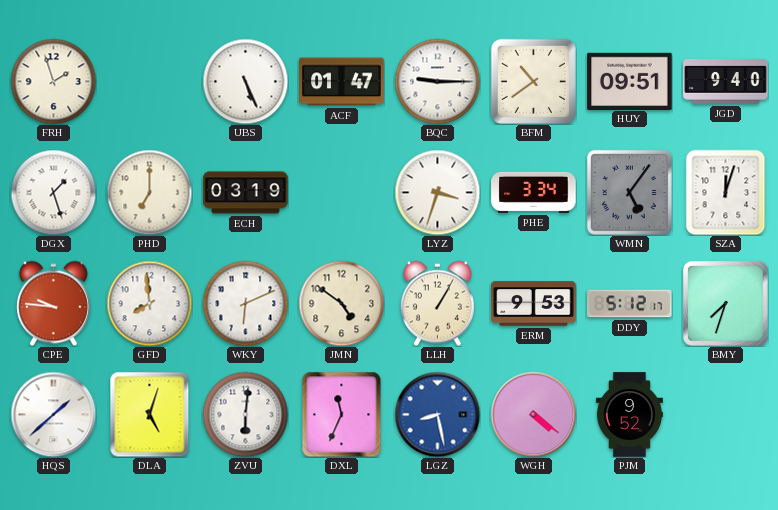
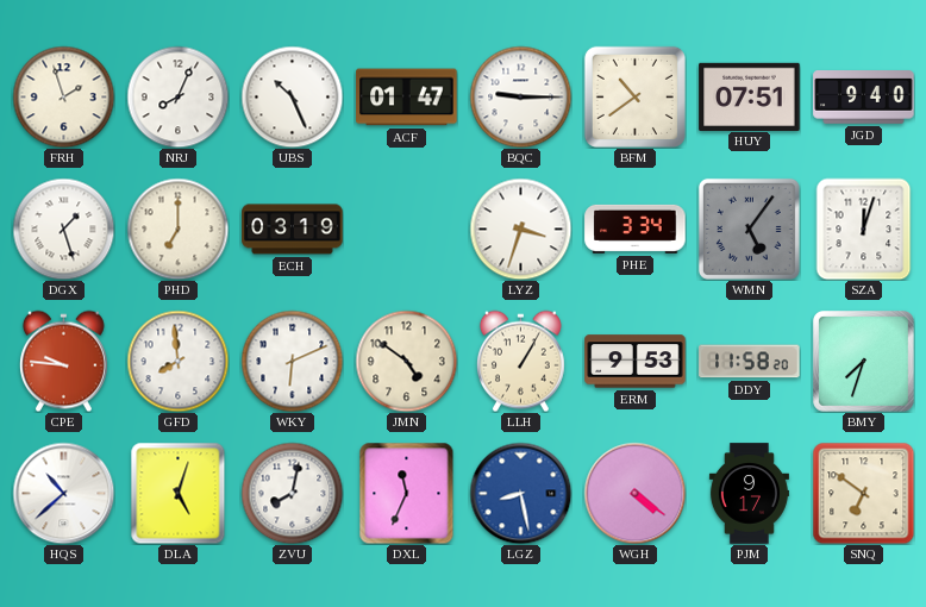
NRJ: none -> 8:04 (177, 96)
UBS: 5:26 -> 10:26 (292, 96)
HUY: 09:51 -> 07:51 (750, 96)
DDY: 5:12 -> 11:58 (750, 362)
HQS: 1:38 -> 10:38 (63, 493)
ZVU: 6:01 -> 8:02 (292, 493)
PJM: 9:52 -> 9:17 (749, 494)
SNQ: none -> 6:51 (863, 493)
